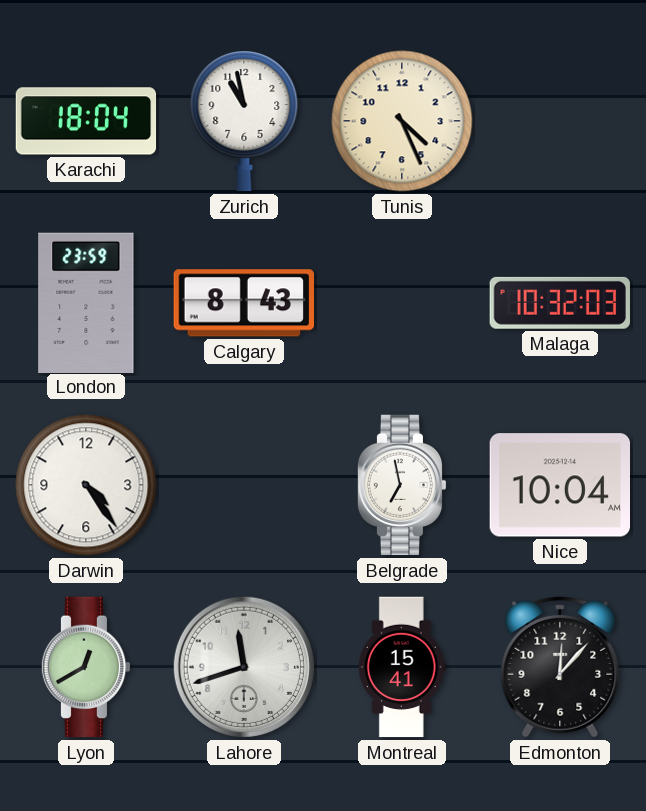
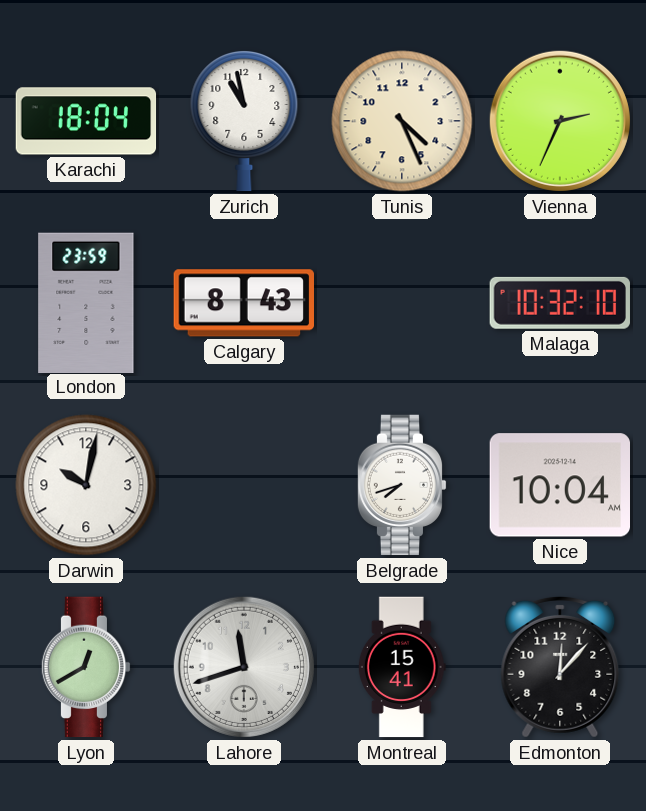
Vienna: none -> 2:34 (560, 121)
Malaga: 10:32:03 -> 10:32:10 (560, 303)
Darwin: 4:24 -> 10:02 (86, 485)
Belgrade: 6:58 -> 7:42 (402, 485)
